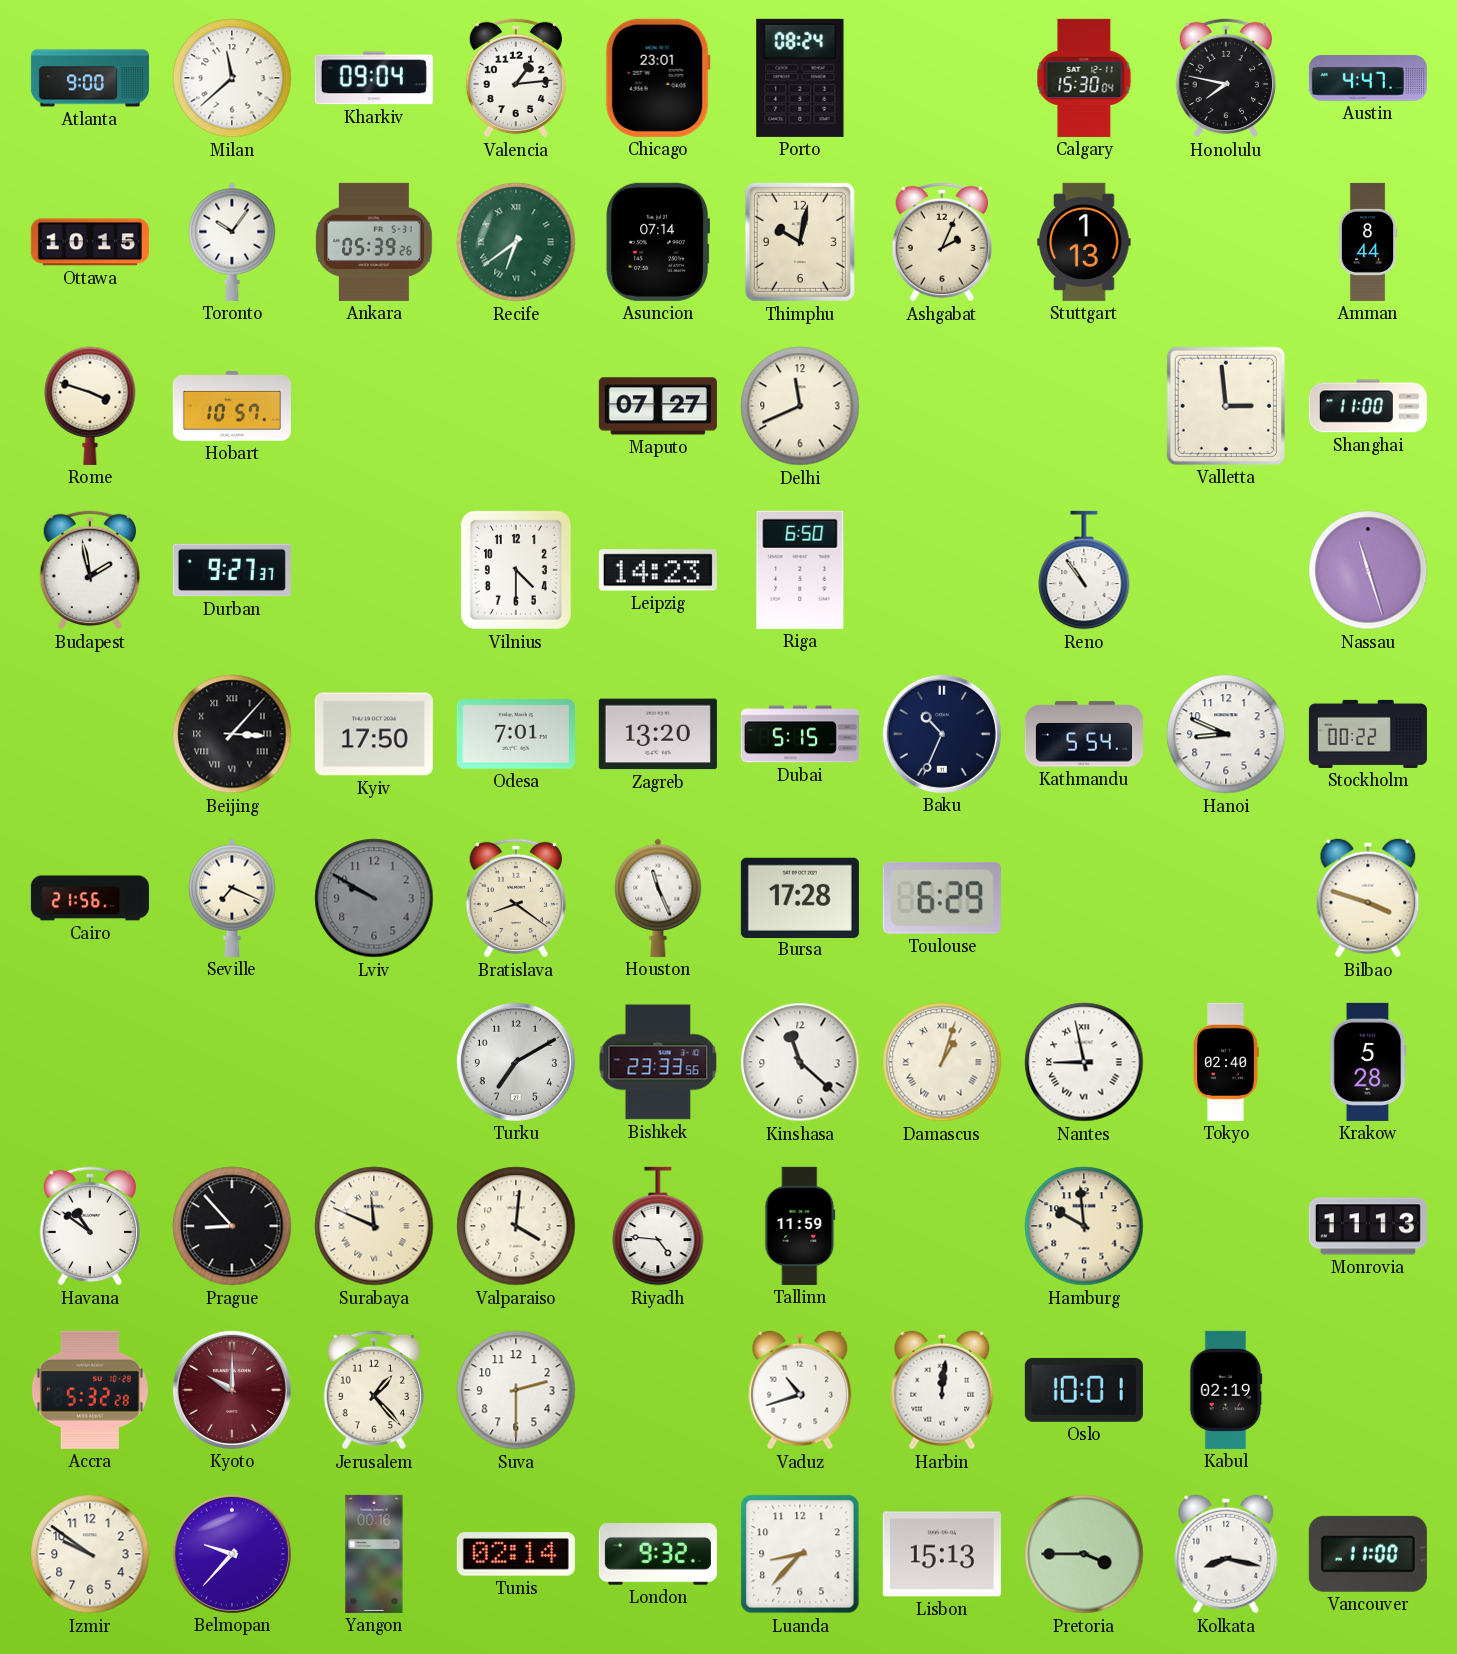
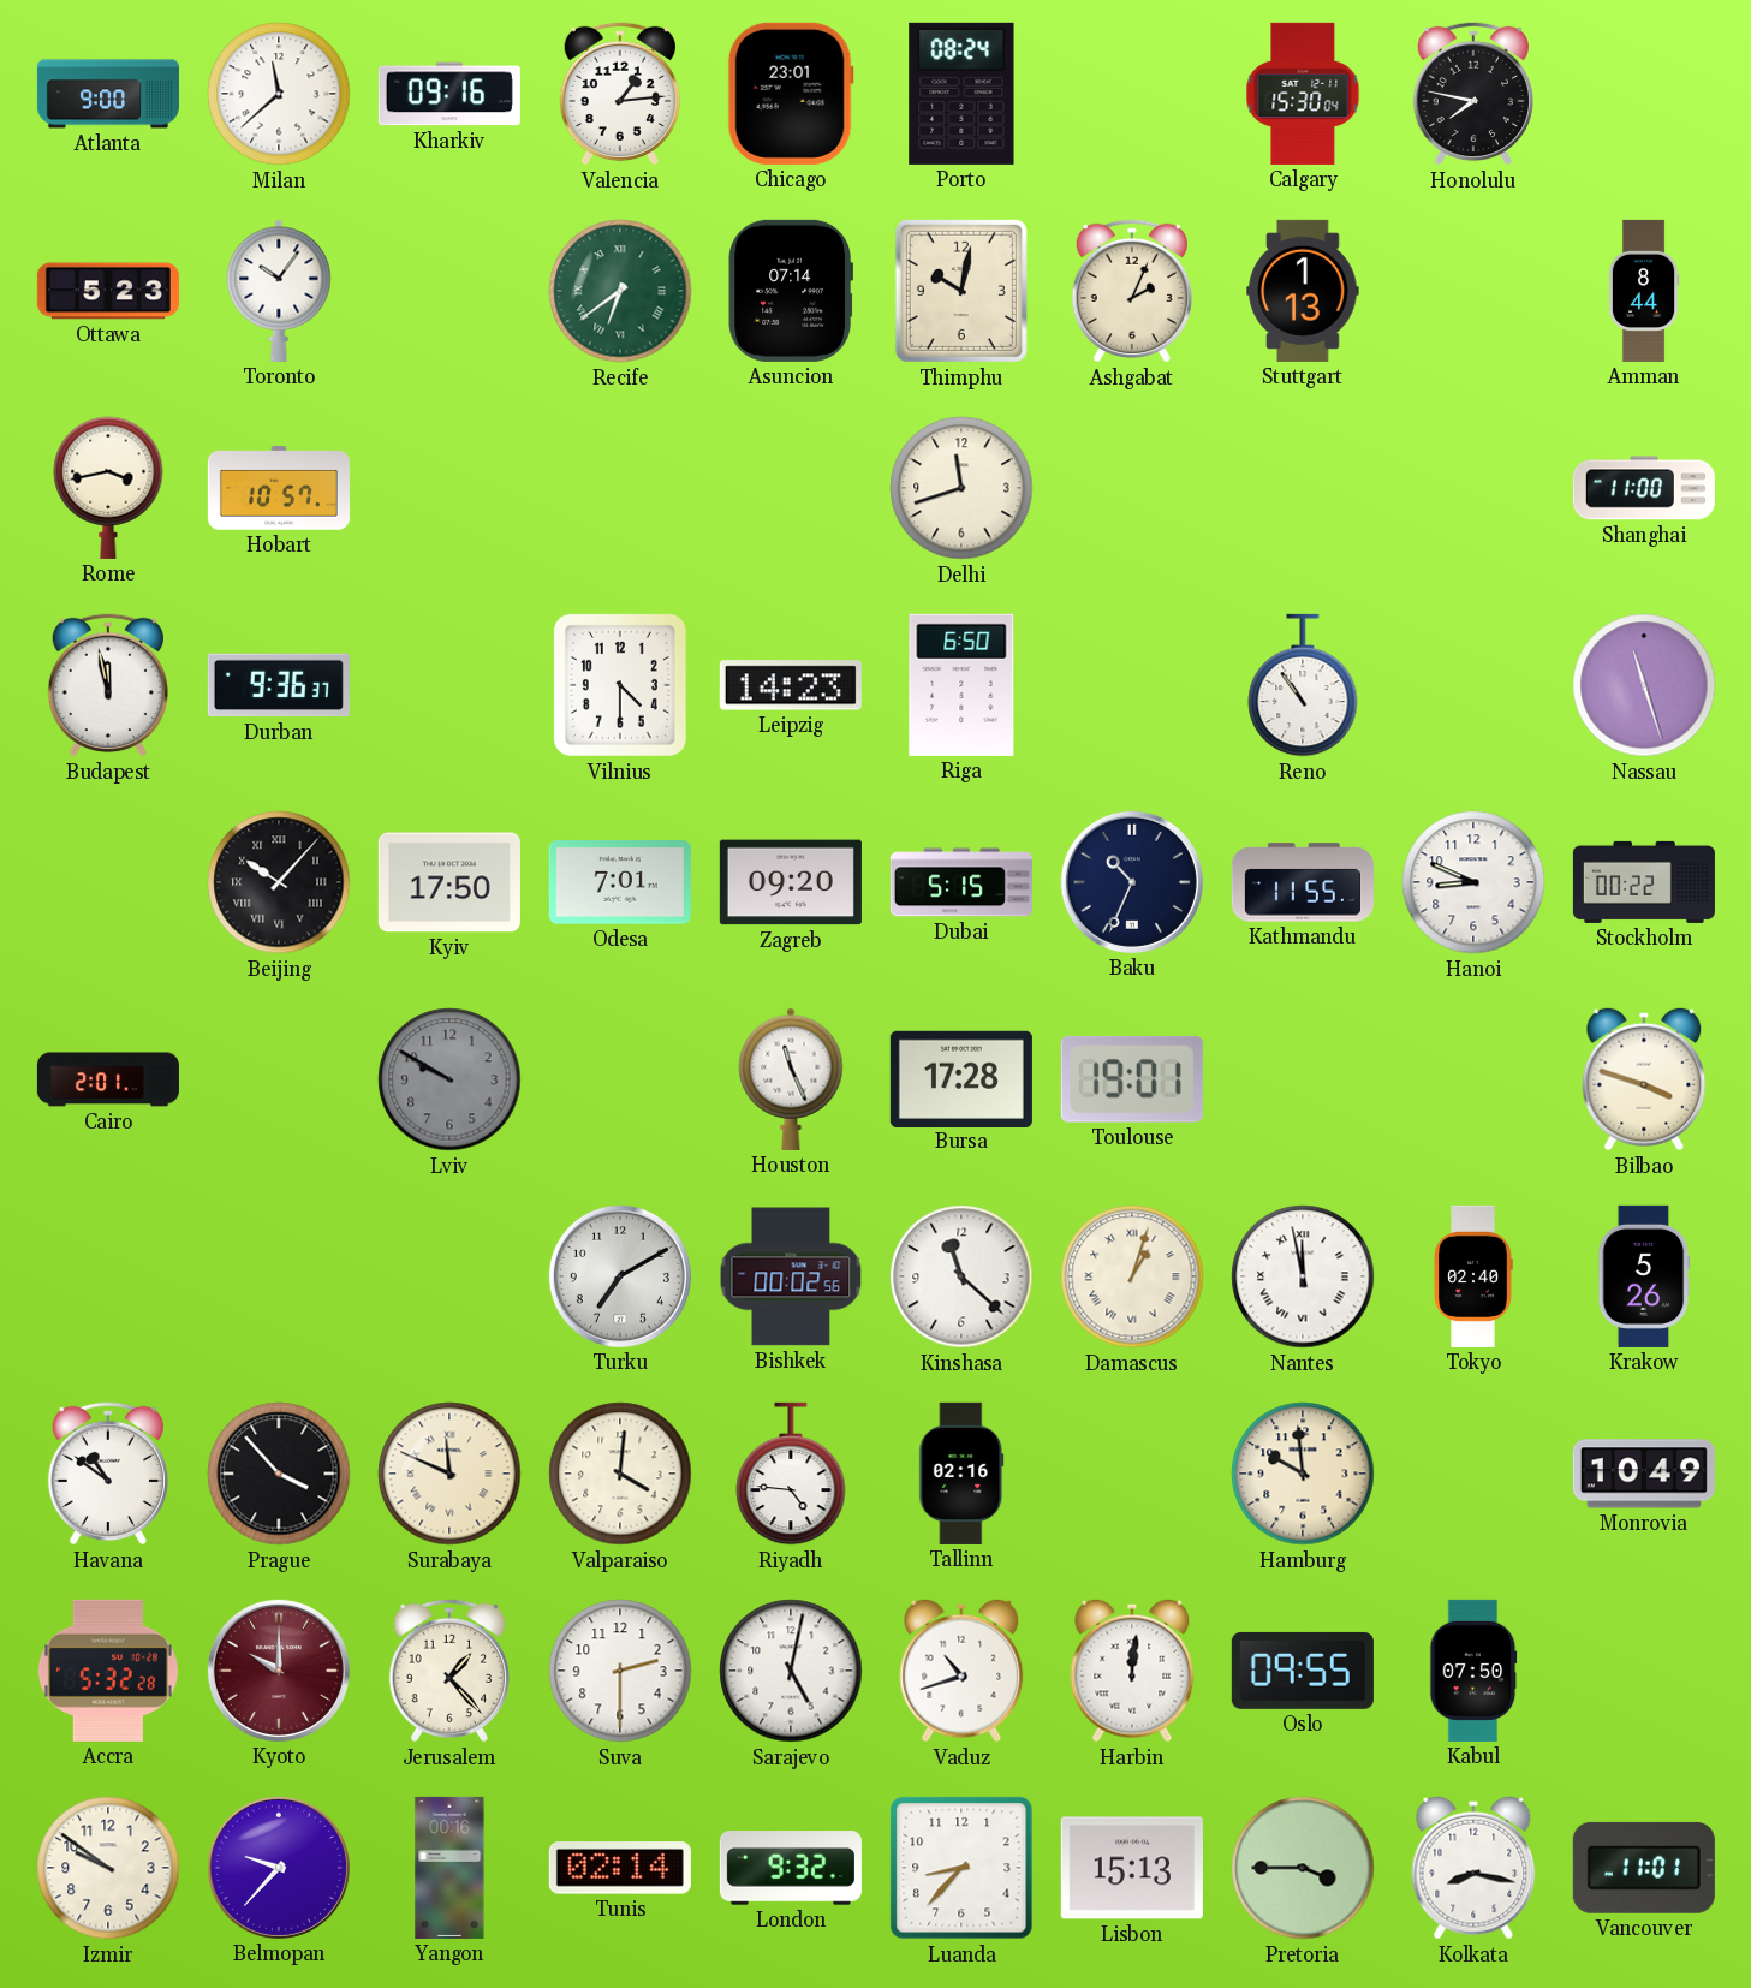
Kharkiv: 09:04 -> 09:16 (449, 94)
Austin: 4:47 -> none (1368, 78)
Ottawa: 10:15 -> 5:23 (108, 291)
Ankara: 05:39 -> none (375, 242)
Rome: 3:48 -> 3:43 (108, 488)
Maputo: 07:27 -> none (658, 406)
Delhi: 11:41 -> 11:42 (961, 488)
Valletta: 2:59 -> none (1226, 406)
Budapest: 1:58 -> 11:58 (107, 685)
Durban: 9:27 -> 9:36 (279, 685)
Beijing: 3:07 -> 10:07 (279, 882)
Zagreb: 13:20 -> 09:20 (791, 882)
Kathmandu: 5:54 -> 11:55 (1303, 882)
Cairo: 21:56 -> 2:01 (108, 1079)
Seville: 7:19 -> none (232, 898)
Bratislava: 8:21 -> none (515, 898)
Toulouse: 6:29 -> 19:01 (1132, 1079)
Bishkek: 23:33 -> 00:02 (791, 1276)
Nantes: 8:58 -> 11:58 (1303, 1276)
Krakow: 5:28 -> 5:26 (1644, 1276)
Prague: 8:53 -> 3:53 (279, 1474)
Tallinn: 11:59 -> 02:16 (961, 1474)
Monrovia: 11:13 -> 10:49 (1644, 1474)
Sarajevo: none -> 5:02 (791, 1671)
Oslo: 10:01 -> 09:55 (1303, 1671)
Kabul: 02:19 -> 07:50 (1473, 1671)
Vancouver: 11:00 -> 11:01 (1644, 1868)
